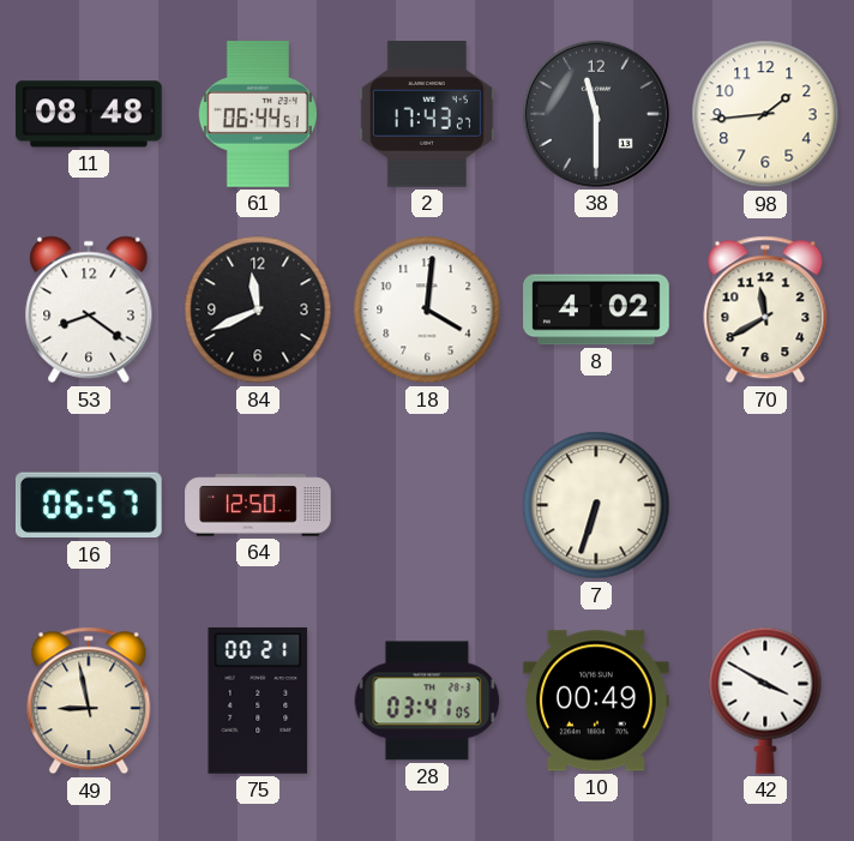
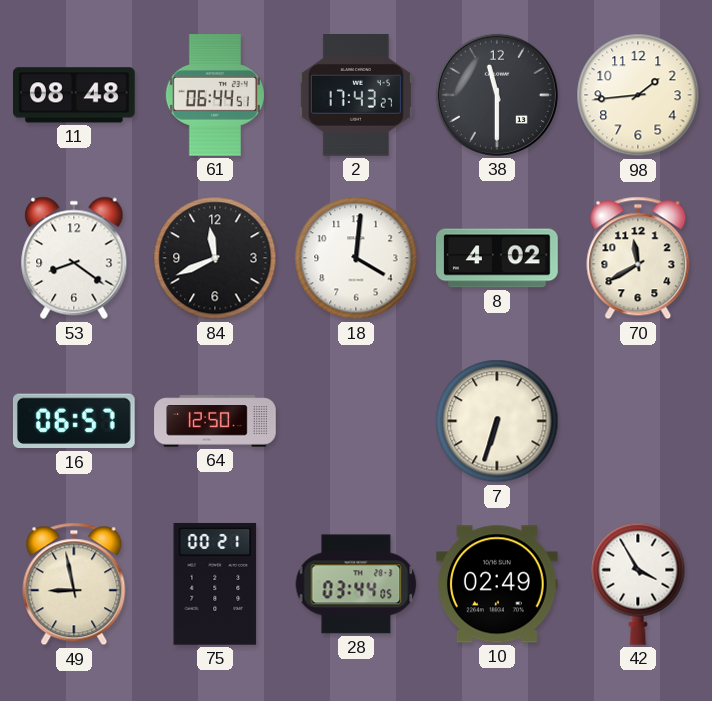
28: 03:41 -> 03:44 (356, 584)
10: 00:49 -> 02:49 (498, 584)
42: 3:50 -> 3:55 (638, 584)
